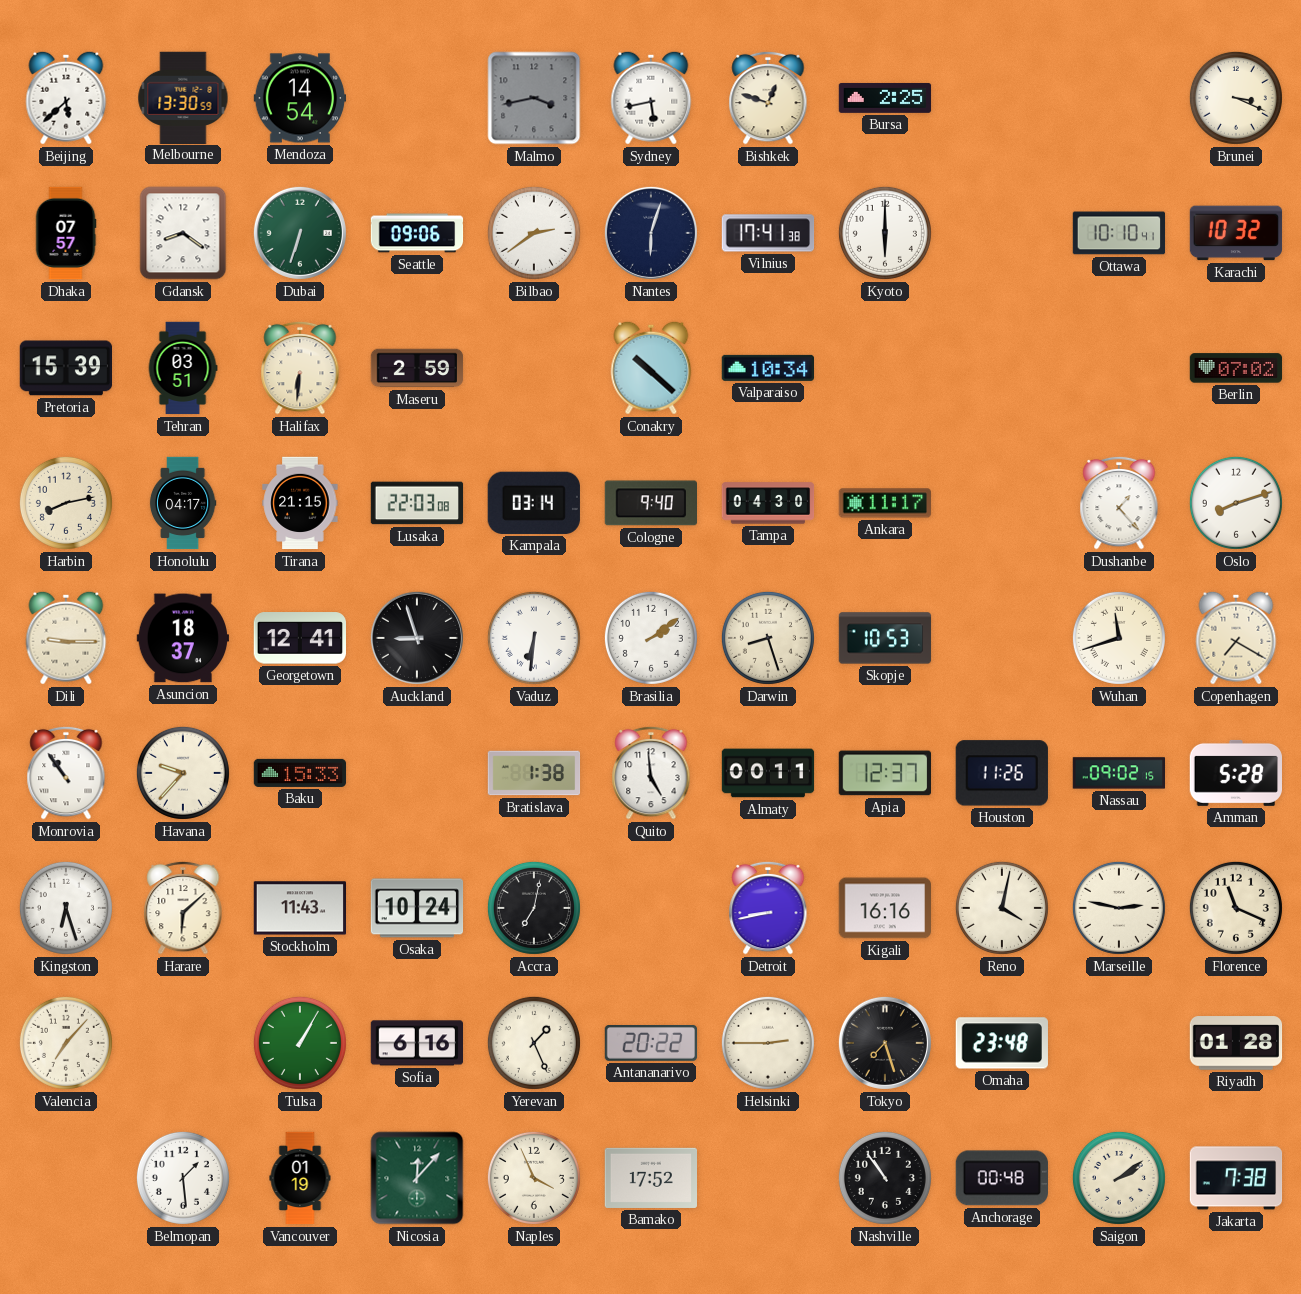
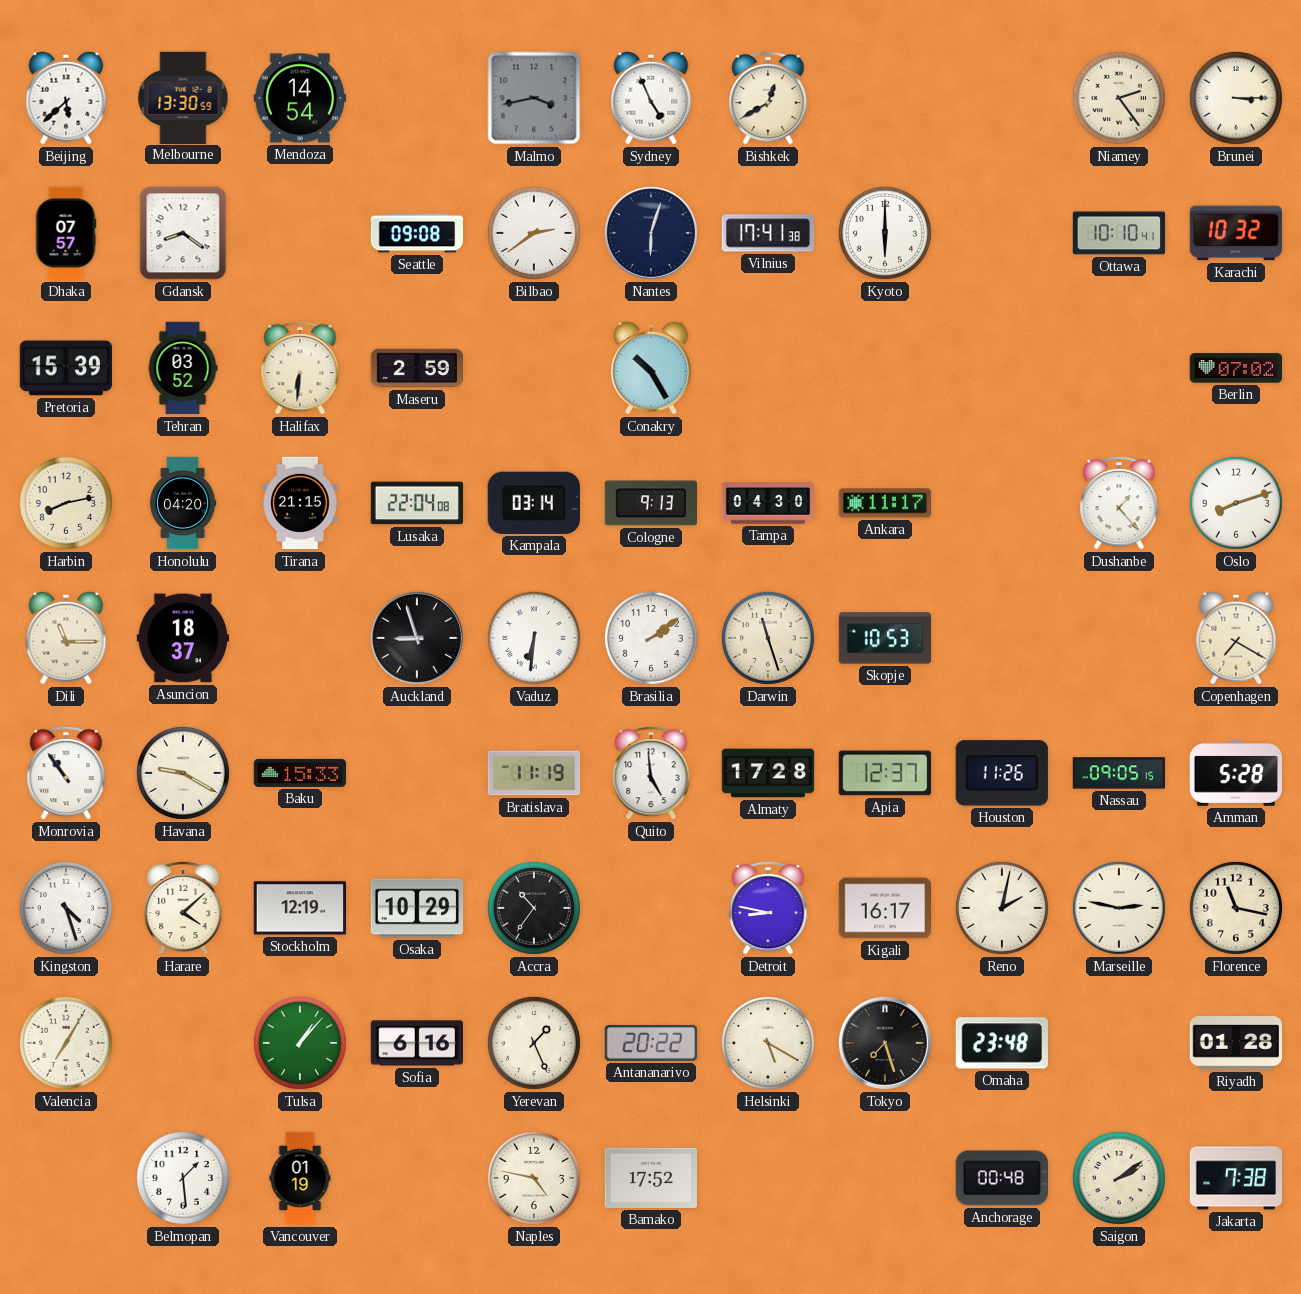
Sydney: 5:43 -> 4:56 (651, 98)
Bishkek: 12:48 -> 12:40 (768, 98)
Bursa: 2:25 -> none (885, 98)
Niamey: none -> 2:24 (1119, 98)
Brunei: 3:19 -> 3:15 (1236, 98)
Dubai: 6:33 -> none (300, 233)
Seattle: 09:06 -> 09:08 (417, 233)
Tehran: 03:51 -> 03:52 (183, 368)
Conakry: 10:22 -> 10:25 (651, 368)
Valparaiso: 10:34 -> none (767, 368)
Honolulu: 04:17 -> 04:20 (183, 503)
Lusaka: 22:03 -> 22:04 (417, 503)
Cologne: 9:40 -> 9:13 (650, 503)
Dili: 9:15 -> 11:15 (66, 638)
Georgetown: 12:41 -> none (299, 638)
Darwin: 8:27 -> 11:27 (768, 638)
Wuhan: 11:42 -> none (1119, 638)
Havana: 9:37 -> 9:20 (183, 773)
Bratislava: 1:38 -> 11:19 (534, 773)
Almaty: 00:11 -> 17:28 (768, 773)
Nassau: 09:02 -> 09:05 (1118, 773)
Kingston: 6:27 -> 4:27 (66, 908)
Harare: 6:08 -> 4:08 (183, 908)
Stockholm: 11:43 -> 12:19 (299, 908)
Osaka: 10:24 -> 10:29 (417, 908)
Accra: 7:02 -> 10:36 (534, 908)
Detroit: 8:43 -> 8:47 (768, 908)
Kigali: 16:16 -> 16:17 (884, 908)
Reno: 4:02 -> 2:02 (1002, 908)
Florence: 11:19 -> 11:17 (1236, 908)
Valencia: 7:07 -> 7:05 (66, 1043)
Tulsa: 1:05 -> 1:07 (300, 1043)
Helsinki: 2:45 -> 5:20 (768, 1043)
Nicosia: 12:07 -> none (417, 1178)
Naples: 3:56 -> 4:47 (534, 1178)
Nashville: 10:54 -> none (885, 1178)
